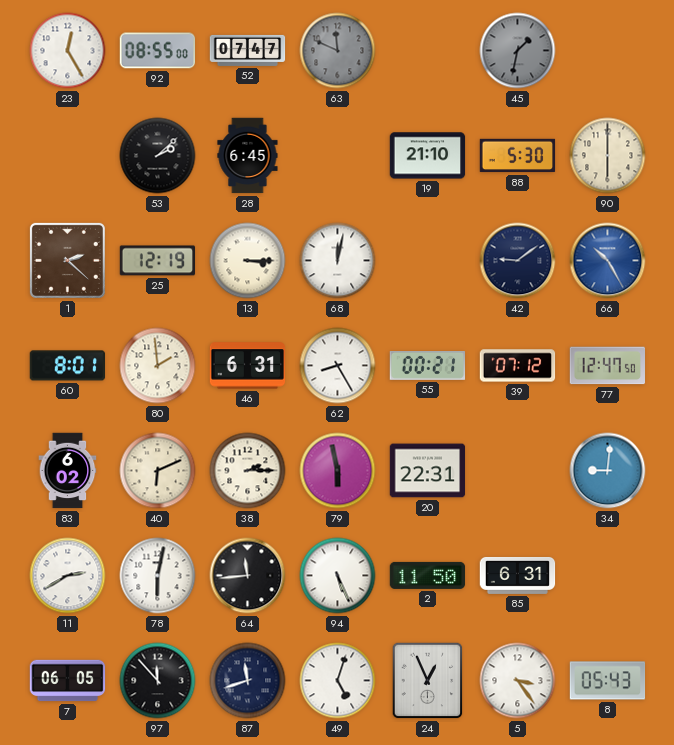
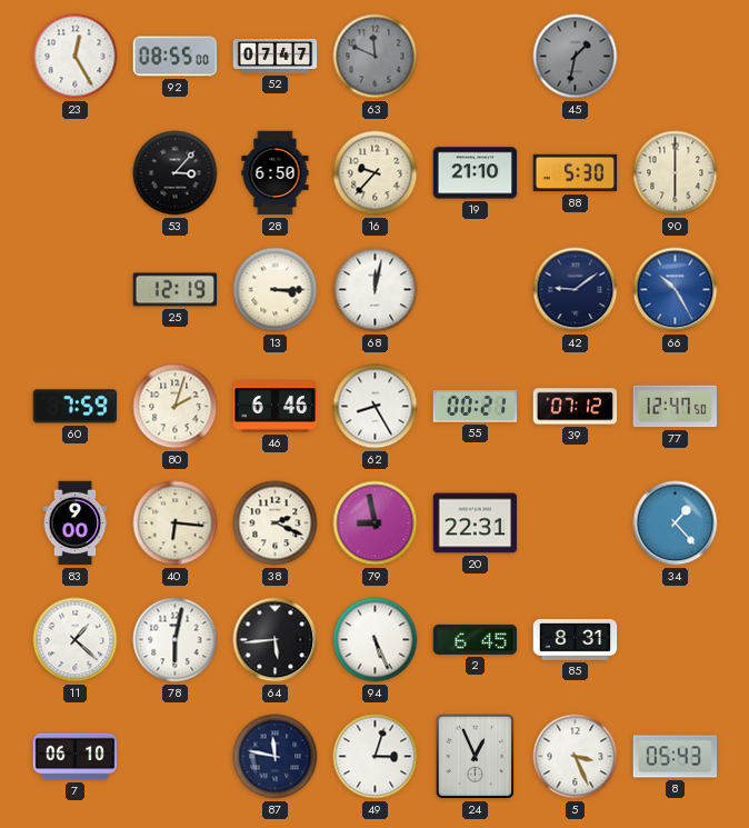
53: 2:08 -> 3:07 (176, 173)
28: 6:45 -> 6:50 (276, 173)
16: none -> 9:37 (376, 173)
1: 2:22 -> none (67, 260)
60: 8:01 -> 7:59 (76, 407)
80: 1:59 -> 2:03 (176, 407)
46: 6:31 -> 6:46 (276, 407)
83: 6:02 -> 9:00 (76, 523)
40: 6:11 -> 6:16 (176, 523)
38: 2:15 -> 2:19 (276, 523)
79: 5:58 -> 8:58 (376, 523)
34: 9:01 -> 1:23 (676, 523)
11: 2:40 -> 1:22 (76, 640)
64: 11:44 -> 5:44 (276, 640)
2: 11:50 -> 6:45 (476, 639)
85: 6:31 -> 8:31 (576, 639)
7: 06:05 -> 06:10 (76, 757)
97: 11:53 -> none (158, 681)
87: 11:42 -> 11:47 (276, 757)
49: 5:03 -> 3:03 (376, 757)
5: 3:24 -> 3:26 (576, 757)
